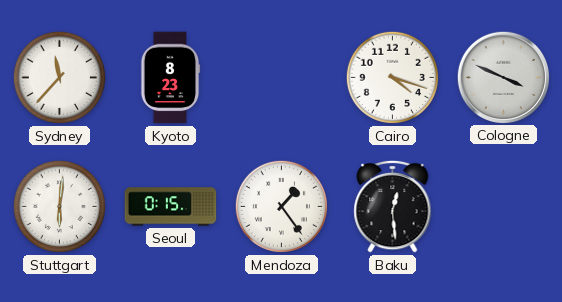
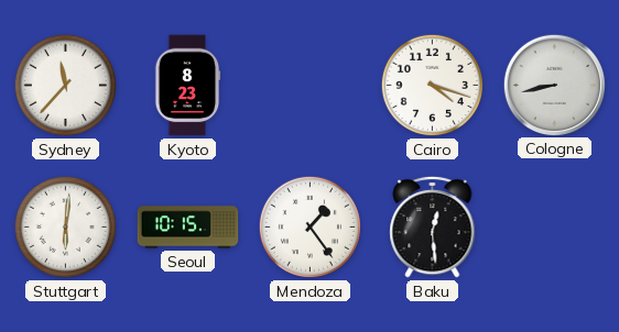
Cologne: 3:49 -> 8:43 (554, 85)
Seoul: 0:15 -> 10:15 (188, 228)
